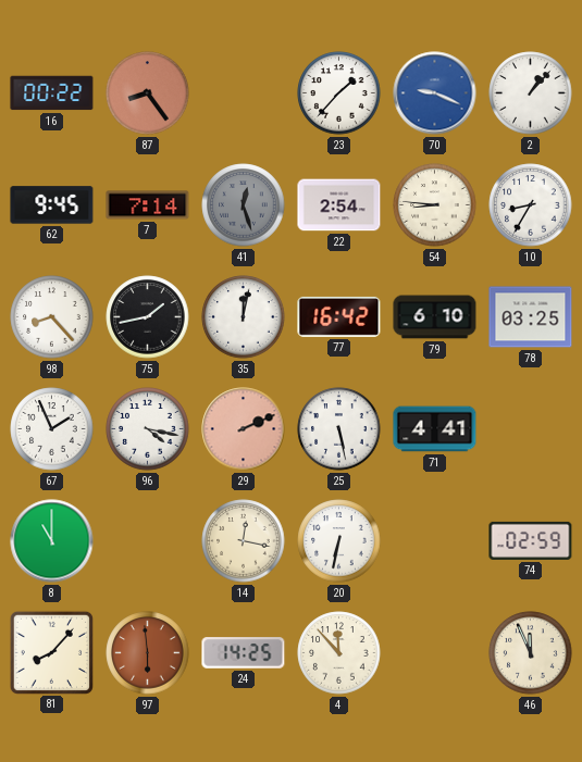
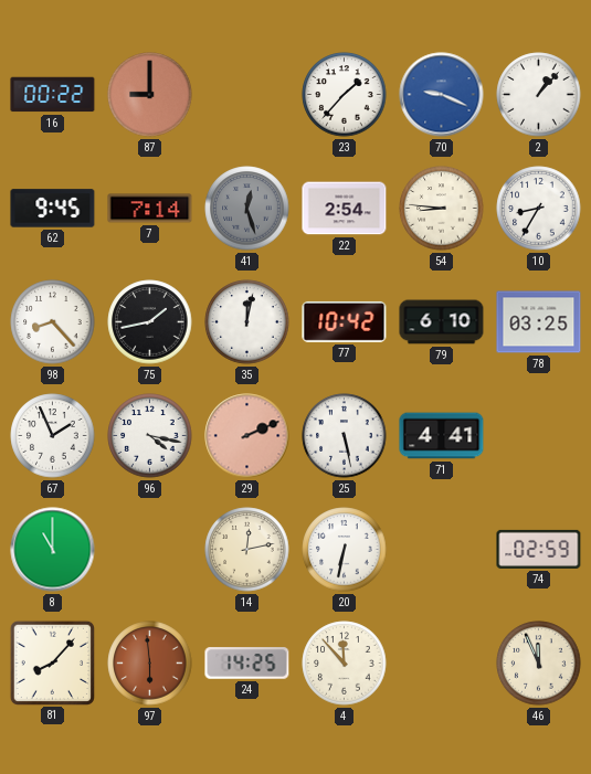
87: 8:24 -> 9:00 (150, 95)
77: 16:42 -> 10:42 (345, 321)
14: 12:17 -> 12:13 (247, 550)
